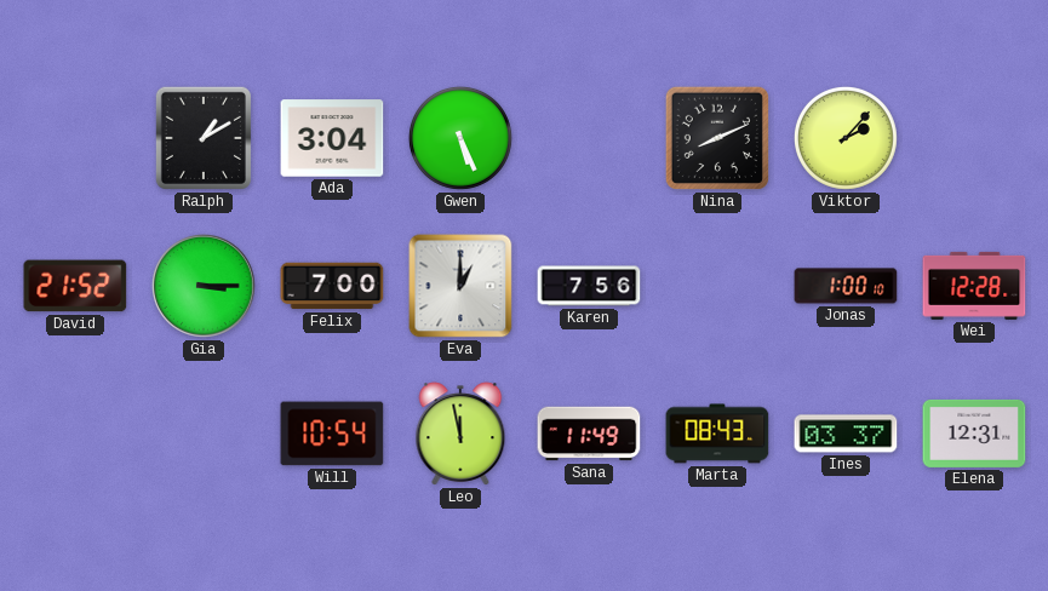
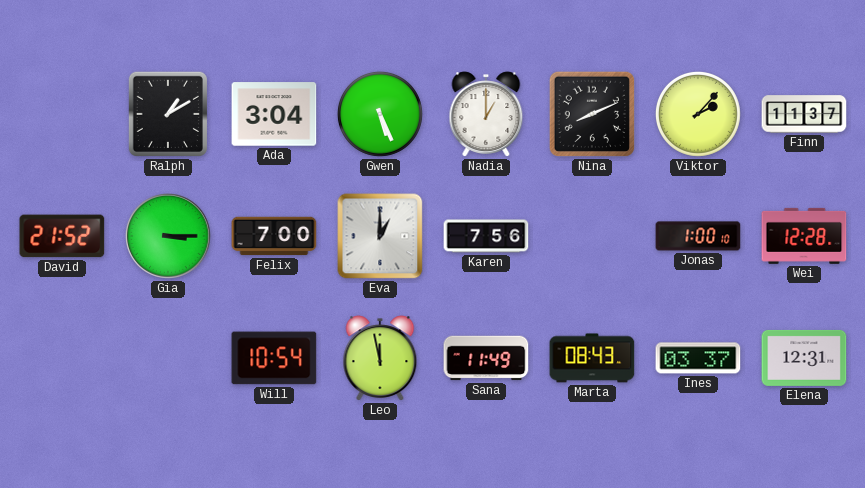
Nadia: none -> 1:00 (486, 114)
Finn: none -> 11:37 (804, 114)
